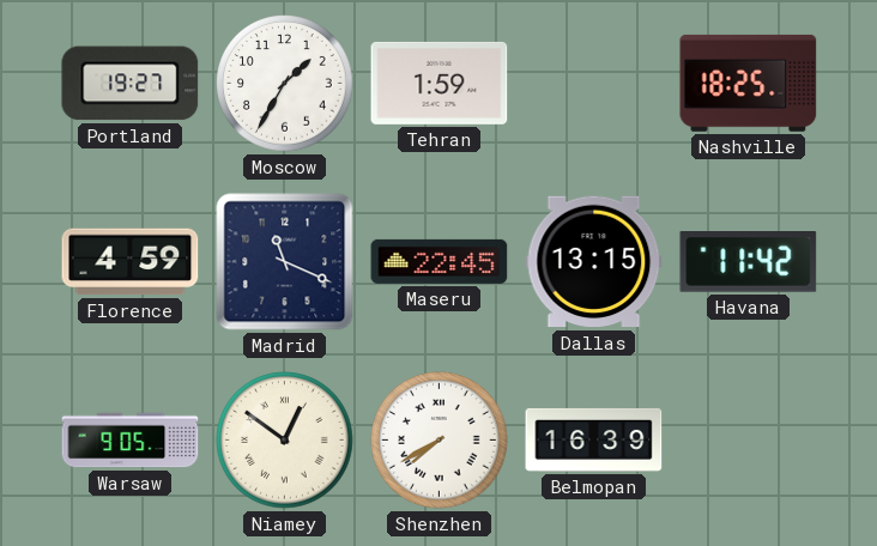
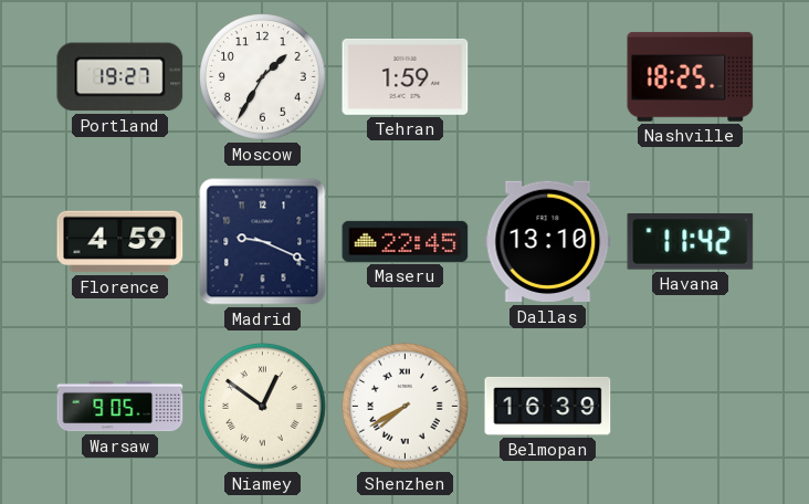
Madrid: 11:19 -> 9:19 (263, 242)
Dallas: 13:15 -> 13:10 (548, 242)
